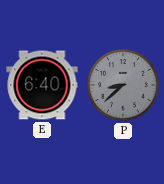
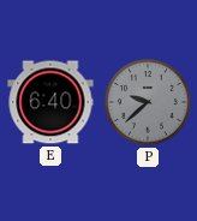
P: 8:38 -> 9:38 (148, 102)
